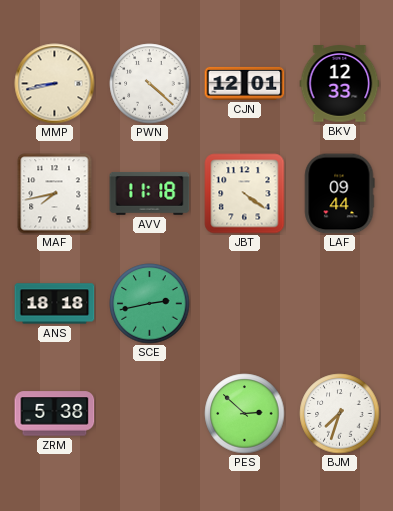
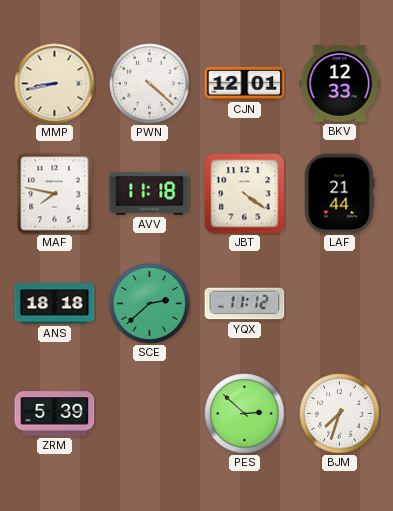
MAF: 7:43 -> 7:47 (55, 194)
LAF: 09:44 -> 21:44 (339, 194)
SCE: 2:43 -> 2:38 (150, 304)
YQX: none -> 11:12 (245, 304)
ZRM: 5:38 -> 5:39 (55, 414)
